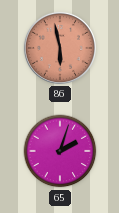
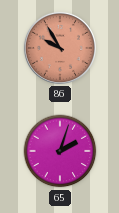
86: 5:58 -> 9:55 (60, 48)
